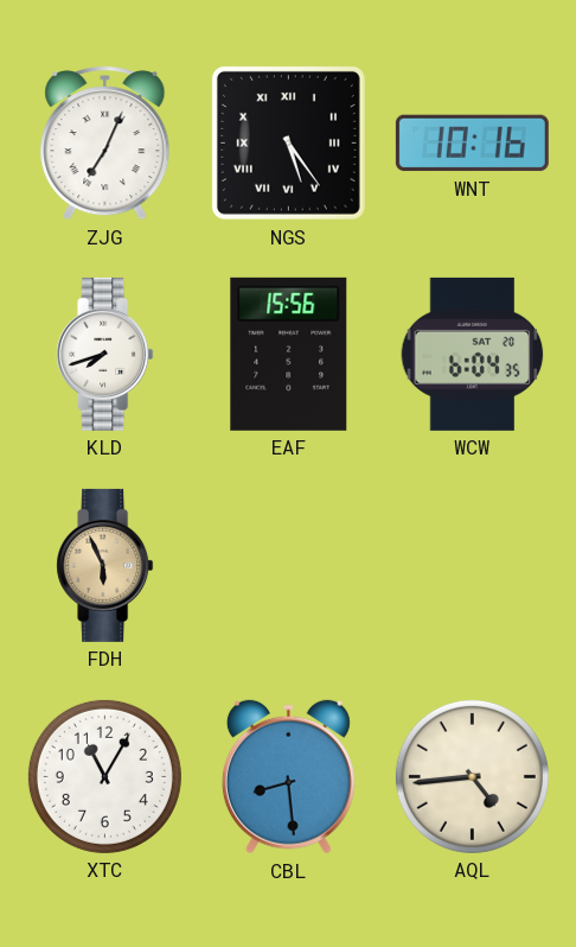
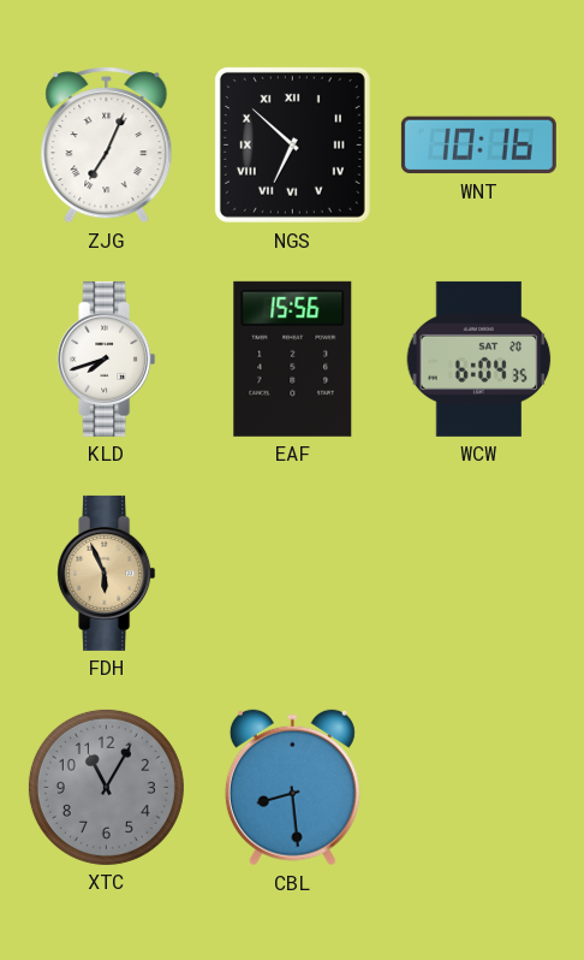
NGS: 5:24 -> 6:52 (292, 144)
XTC dial: white -> grey (106, 787)
AQL: 4:44 -> none (472, 776)
